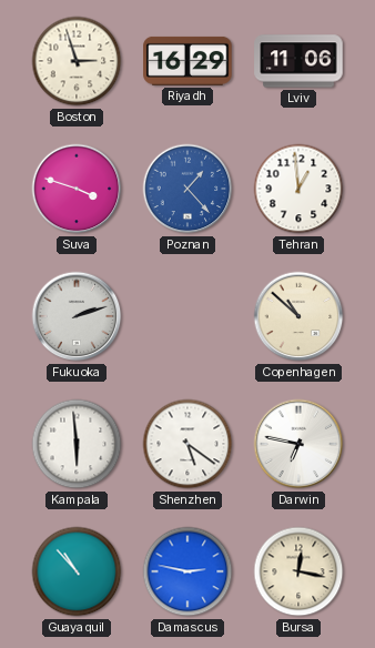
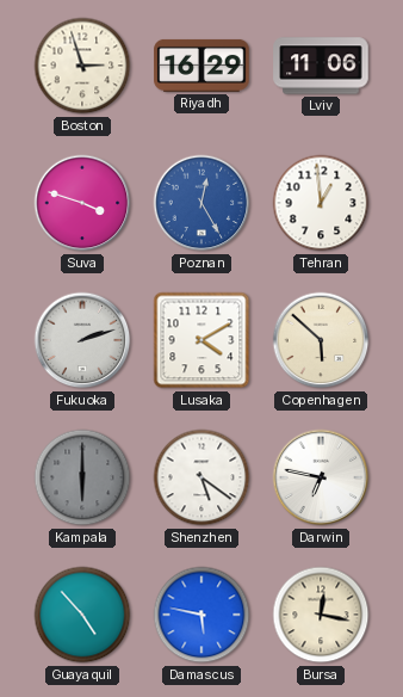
Poznan: 1:23 -> 12:25 (201, 203)
Lusaka: none -> 4:10 (201, 340)
Copenhagen: 10:52 -> 5:52 (321, 340)
Kampala: 5:59 -> 6:00 (82, 477)
Kampala dial: white -> grey (82, 477)
Guayaquil: 10:53 -> 4:53 (82, 615)
Damascus: 2:47 -> 5:47 (201, 615)
